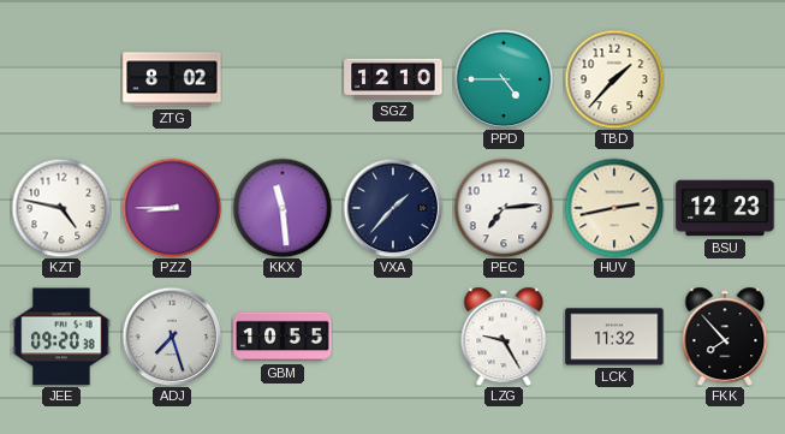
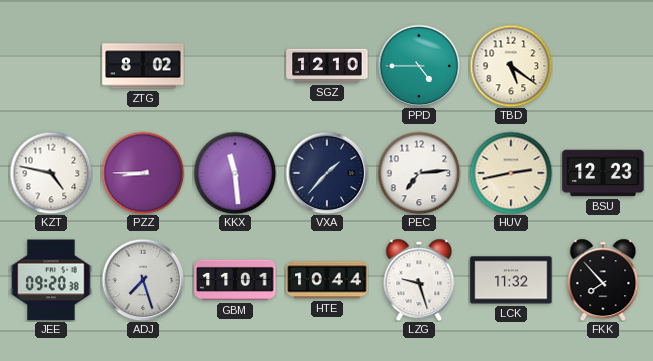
TBD: 1:37 -> 5:21 (511, 66)
GBM: 10:55 -> 11:01 (235, 280)
HTE: none -> 10:44 (327, 280)
LZG: 9:25 -> 9:27 (419, 280)
